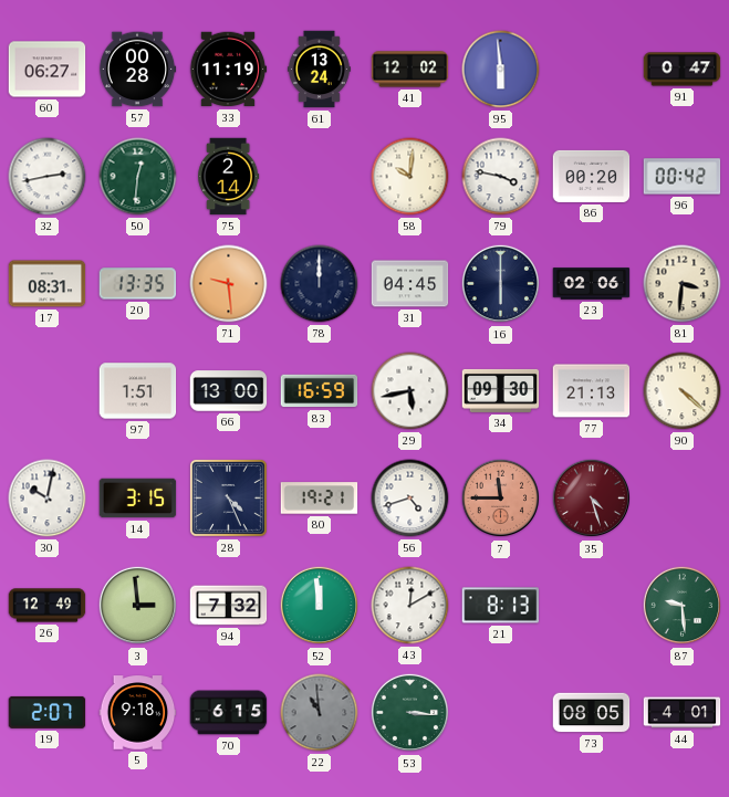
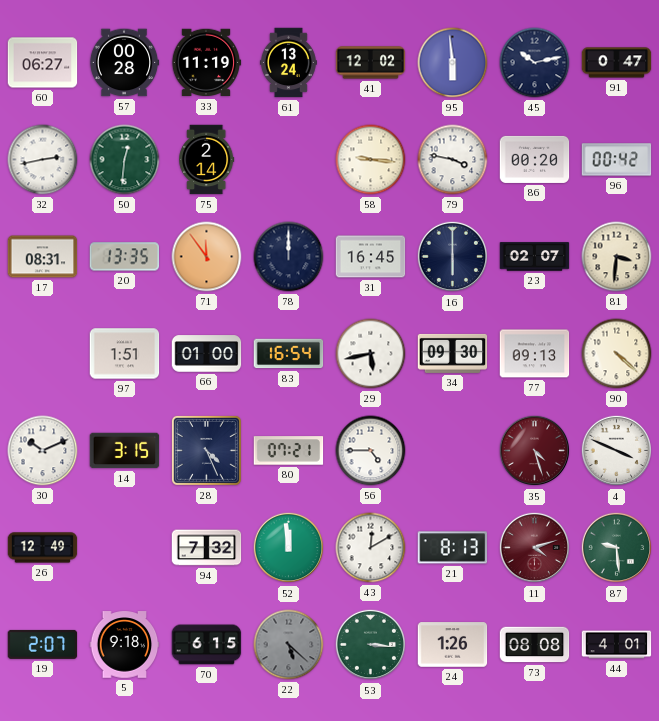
45: none -> 10:13 (535, 63)
58: 10:01 -> 9:16 (371, 160)
71: 9:29 -> 11:54 (207, 257)
31: 04:45 -> 16:45 (371, 257)
23: 02:06 -> 02:07 (535, 257)
66: 13:00 -> 01:00 (207, 354)
83: 16:59 -> 16:54 (289, 354)
77: 21:13 -> 09:13 (535, 354)
30: 10:02 -> 10:11 (43, 451)
80: 19:21 -> 07:21 (289, 451)
56: 4:42 -> 4:45 (371, 451)
7: 11:45 -> none (501, 499)
4: none -> 3:49 (617, 451)
3: 2:59 -> none (138, 606)
11: none -> 4:12 (535, 548)
22: 10:59 -> 5:22 (289, 645)
24: none -> 1:26 (453, 645)
73: 08:05 -> 08:08 (535, 645)
